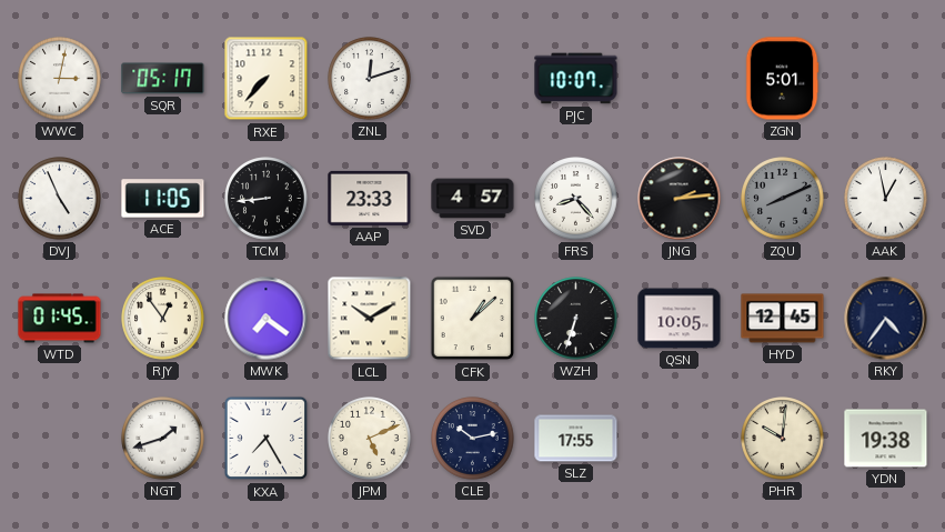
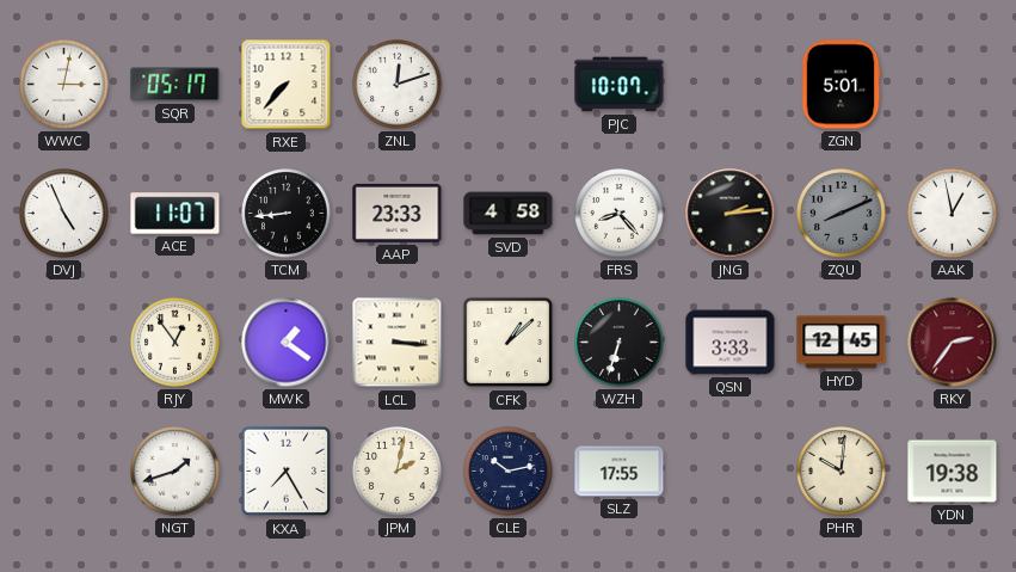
ACE: 11:05 -> 11:07 (176, 214)
SVD: 4:57 -> 4:58 (509, 214)
WTD: 01:45 -> none (60, 319)
MWK: 7:21 -> 1:21 (287, 343)
LCL: 10:10 -> 3:16 (398, 343)
QSN: 10:05 -> 3:33 (731, 343)
RKY: 4:36 -> 2:36 (953, 343)
RKY dial: navy -> burgundy (953, 343)
JPM: 5:11 -> 2:02 (398, 472)
